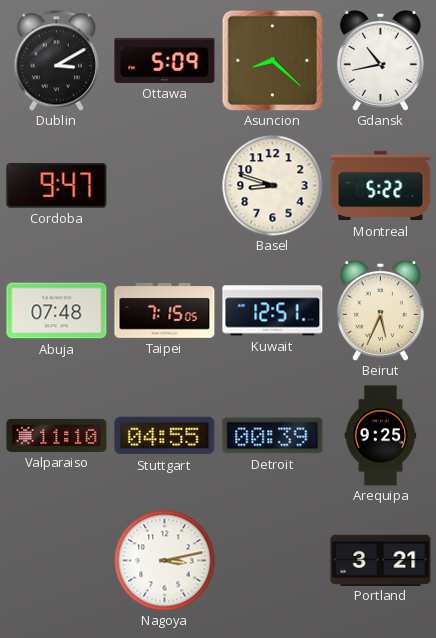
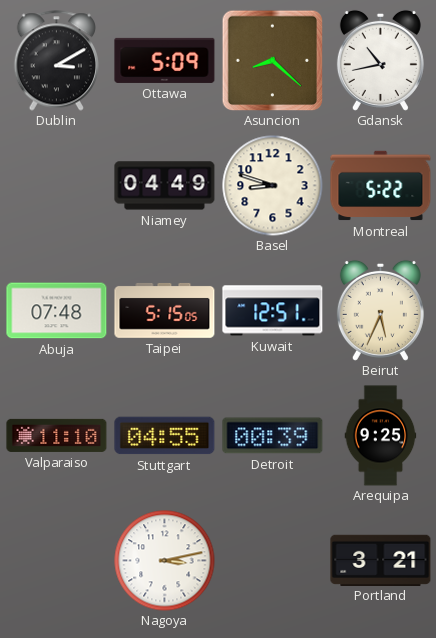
Cordoba: 9:47 -> none (57, 186)
Niamey: none -> 04:49 (165, 186)
Taipei: 7:15 -> 5:15 (165, 310)
